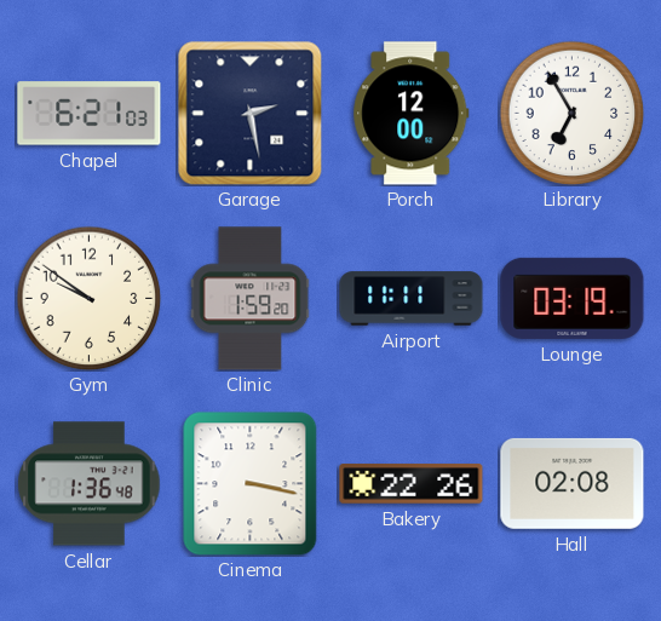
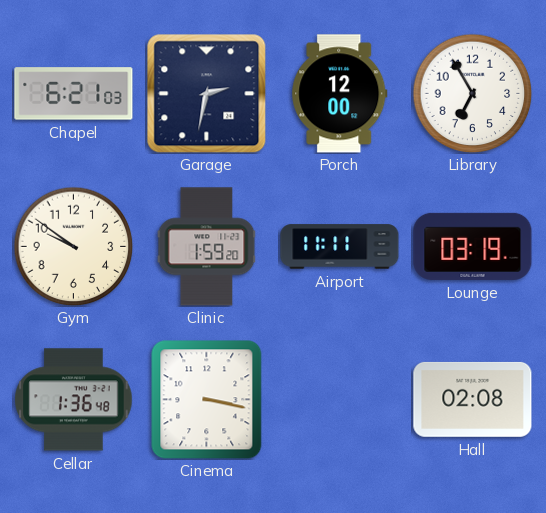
Garage: 2:28 -> 2:32 (206, 93)
Bakery: 22:26 -> none (412, 484)
